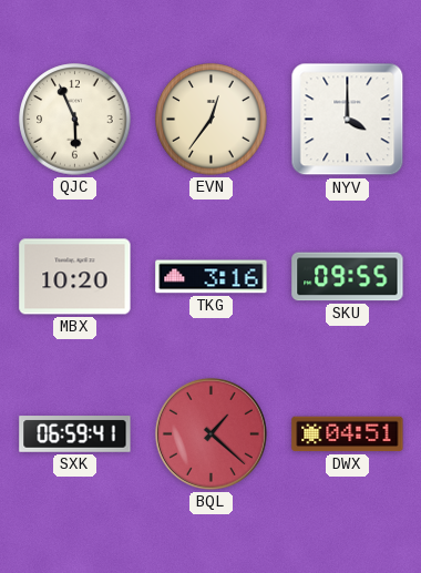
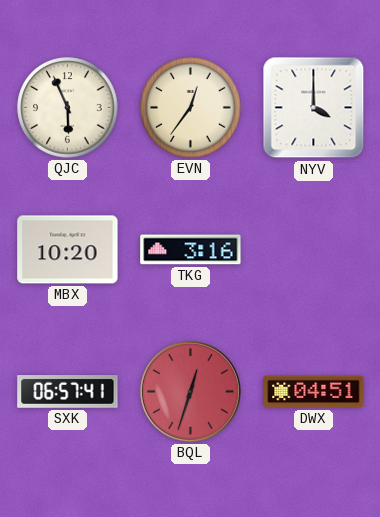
SKU: 09:55 -> none (348, 277)
SXK: 06:59 -> 06:57 (68, 392)
BQL: 1:22 -> 12:33 (190, 391)
